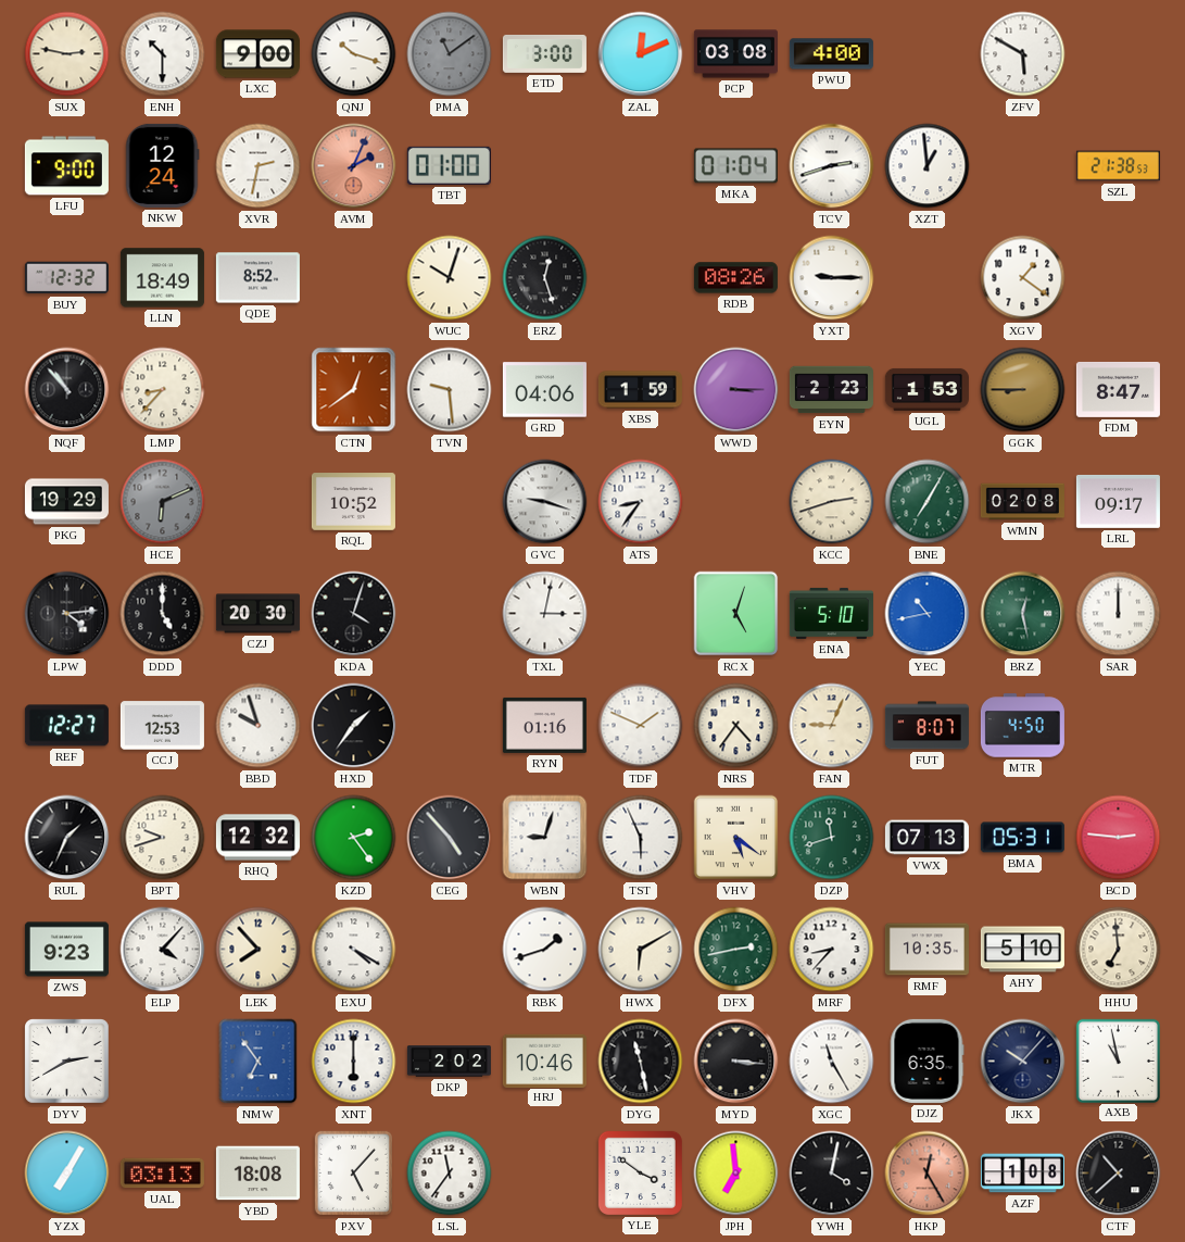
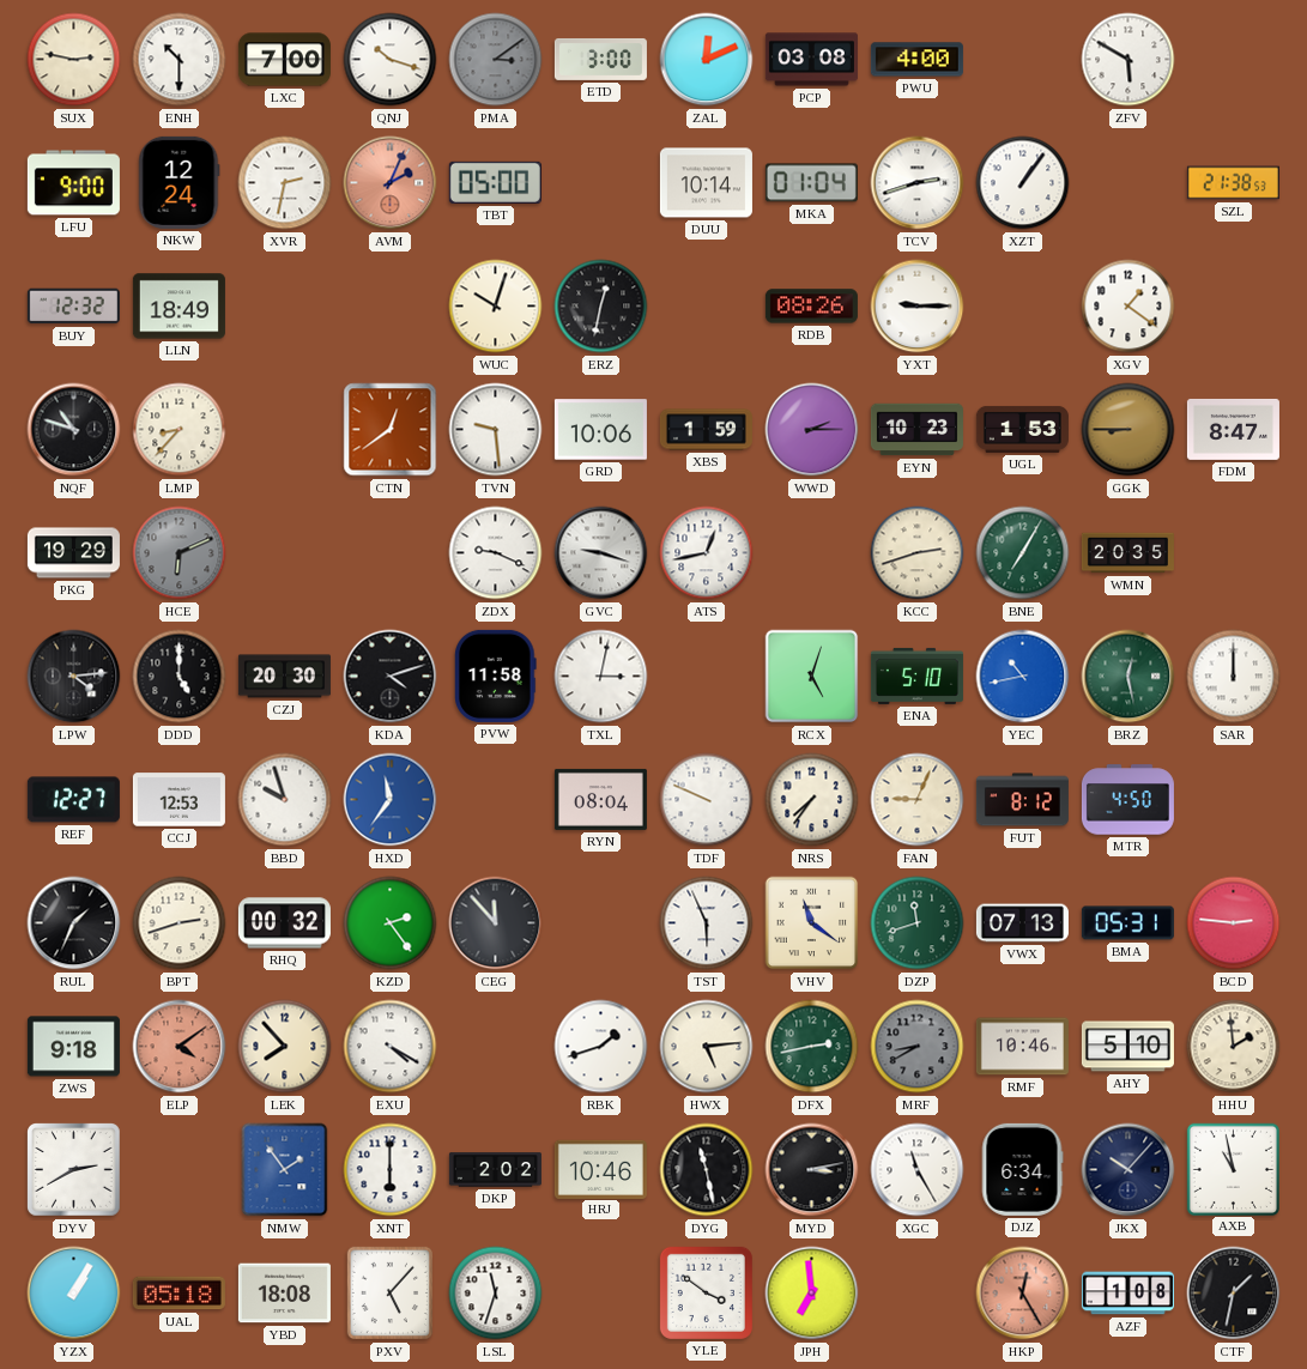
LXC: 9:00 -> 7:00 (284, 60)
PMA: 11:09 -> 3:09 (496, 60)
TBT: 01:00 -> 05:00 (495, 182)
DUU: none -> 10:14 (706, 183)
XZT: 12:59 -> 1:06 (1023, 183)
QDE: 8:52 -> none (257, 278)
ERZ: 12:27 -> 12:32 (601, 307)
NQF: 10:53 -> 10:48 (74, 430)
GRD: 04:06 -> 10:06 (600, 430)
WWD: 3:15 -> 2:15 (812, 430)
EYN: 2:23 -> 10:23 (916, 430)
RQL: 10:52 -> none (353, 502)
ZDX: none -> 9:19 (496, 553)
ATS: 8:36 -> 12:43 (707, 553)
WMN: 02:08 -> 20:35 (1127, 553)
LRL: 09:17 -> none (1118, 501)
KDA: 4:03 -> 4:12 (391, 677)
PVW: none -> 11:58 (496, 676)
HXD: 1:36 -> 11:36 (391, 800)
HXD dial: black -> blue (391, 800)
RYN: 01:16 -> 08:04 (600, 799)
TDF: 1:49 -> 9:49 (707, 800)
NRS: 4:36 -> 7:36 (812, 800)
FUT: 8:07 -> 8:12 (1022, 800)
BPT: 9:42 -> 2:42 (180, 923)
RHQ: 12:32 -> 00:32 (284, 923)
CEG: 4:53 -> 11:53 (496, 923)
WBN: 9:03 -> none (545, 838)
VHV: 5:21 -> 11:21 (812, 923)
ZWS: 9:23 -> 9:18 (73, 1047)
ELP: 4:07 -> 4:09 (180, 1047)
ELP dial: white -> salmon (180, 1047)
HWX: 6:10 -> 5:14 (707, 1047)
MRF: 8:37 -> 8:40 (918, 1047)
MRF dial: white -> grey (918, 1047)
RMF: 10:35 -> 10:46 (1022, 1047)
HHU: 6:59 -> 1:59 (1234, 1047)
NMW: 6:54 -> 1:54 (285, 1170)
MYD: 3:16 -> 3:13 (812, 1170)
DJZ: 6:35 -> 6:34 (1022, 1169)
YZX: 7:05 -> 1:05 (74, 1294)
UAL: 03:13 -> 05:18 (178, 1294)
LSL: 11:36 -> 11:33 (496, 1294)
YWH: 4:02 -> none (832, 1174)
CTF: 10:38 -> 1:32 (1234, 1294)
